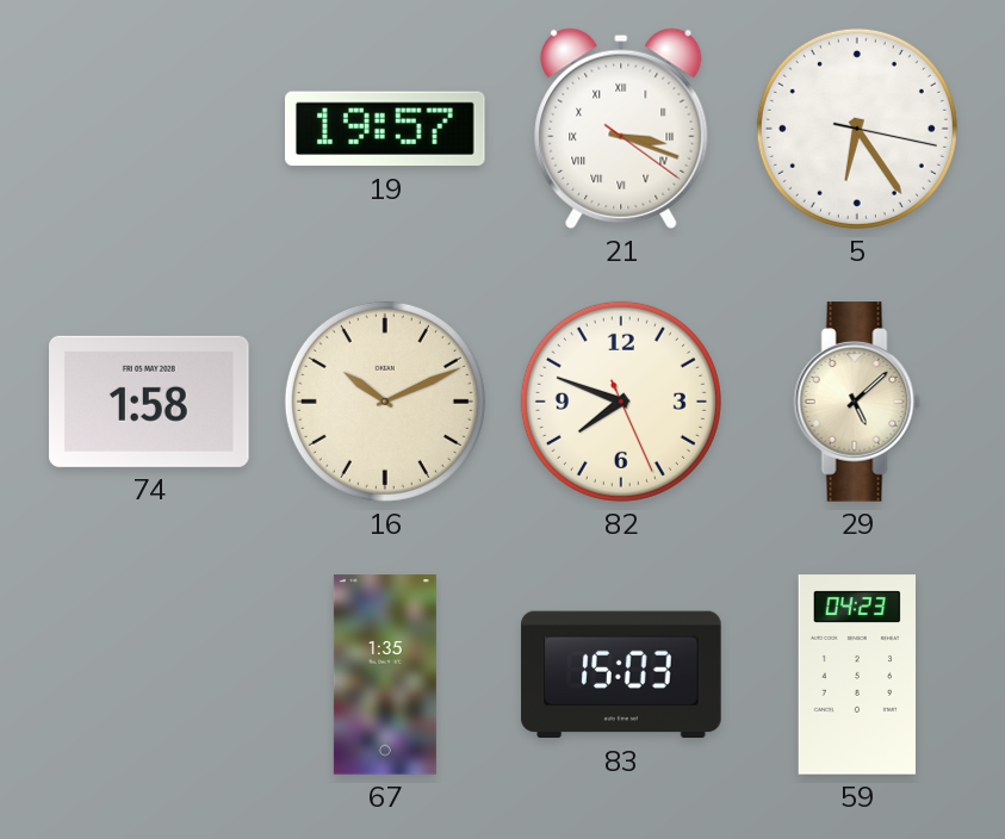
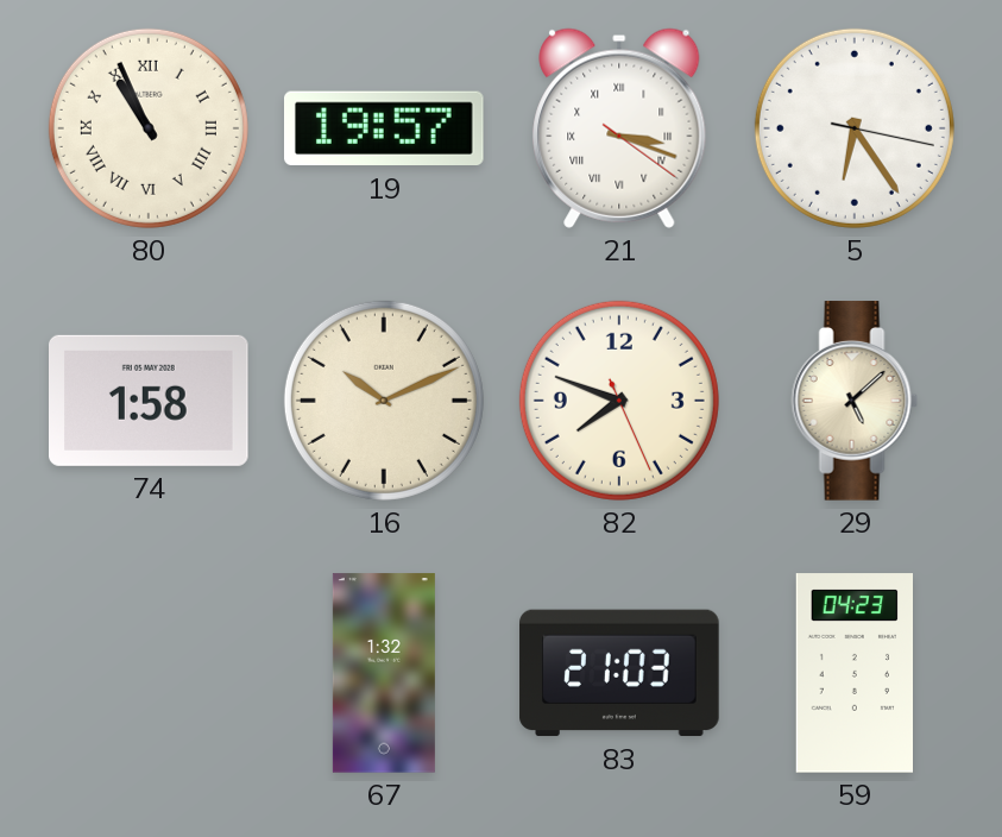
80: none -> 10:56 (149, 128)
67: 1:35 -> 1:32 (384, 673)
83: 15:03 -> 21:03 (619, 673)
